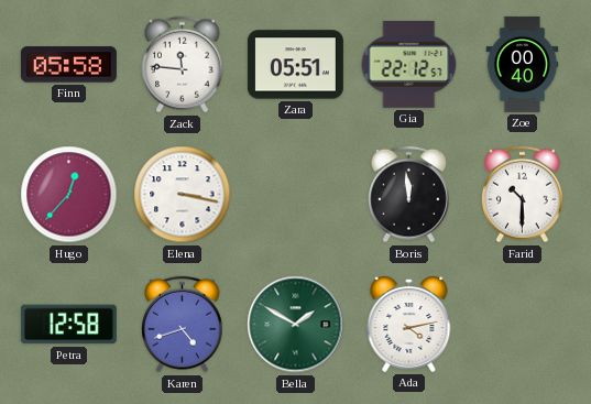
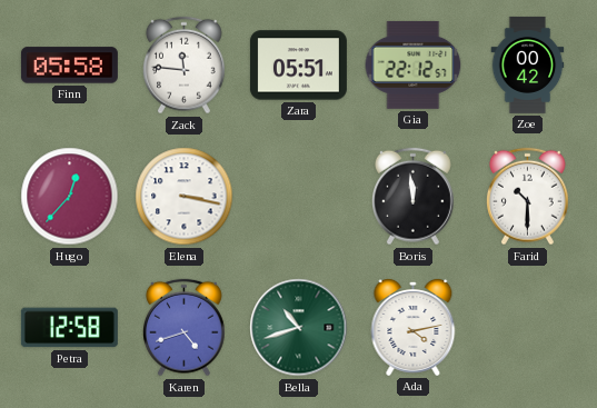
Zoe: 00:40 -> 00:42 (528, 64)
Bella: 1:50 -> 10:42 (299, 328)
